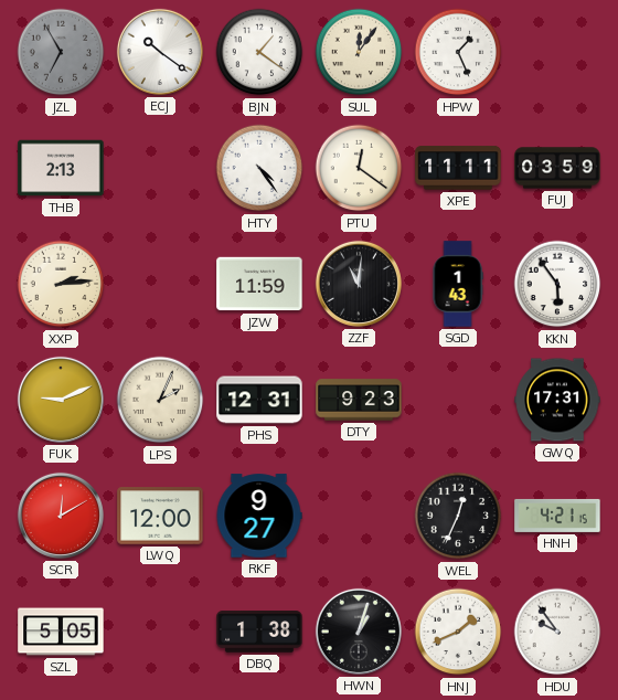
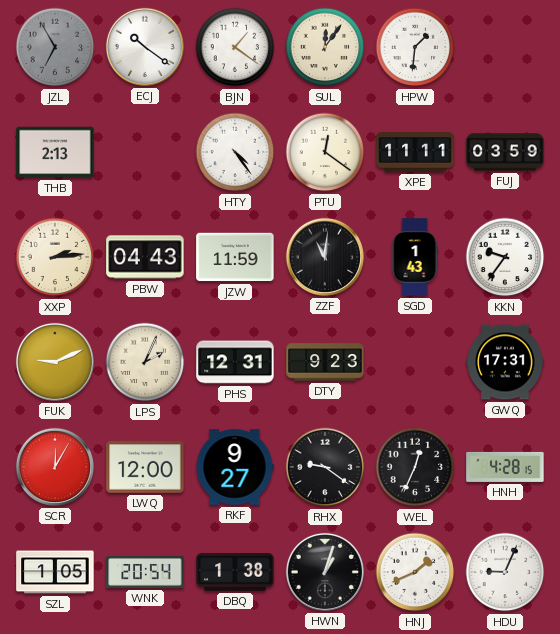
HPW: 1:26 -> 1:31 (415, 47)
PBW: none -> 04:43 (145, 257)
KKN: 5:54 -> 9:36 (505, 257)
SCR: 12:10 -> 12:05 (55, 467)
RHX: none -> 9:21 (325, 467)
HNH: 4:21 -> 4:28 (505, 467)
SZL: 5:05 -> 1:05 (55, 572)
WNK: none -> 20:54 (145, 572)
HDU: 9:54 -> 9:04 (505, 572)
